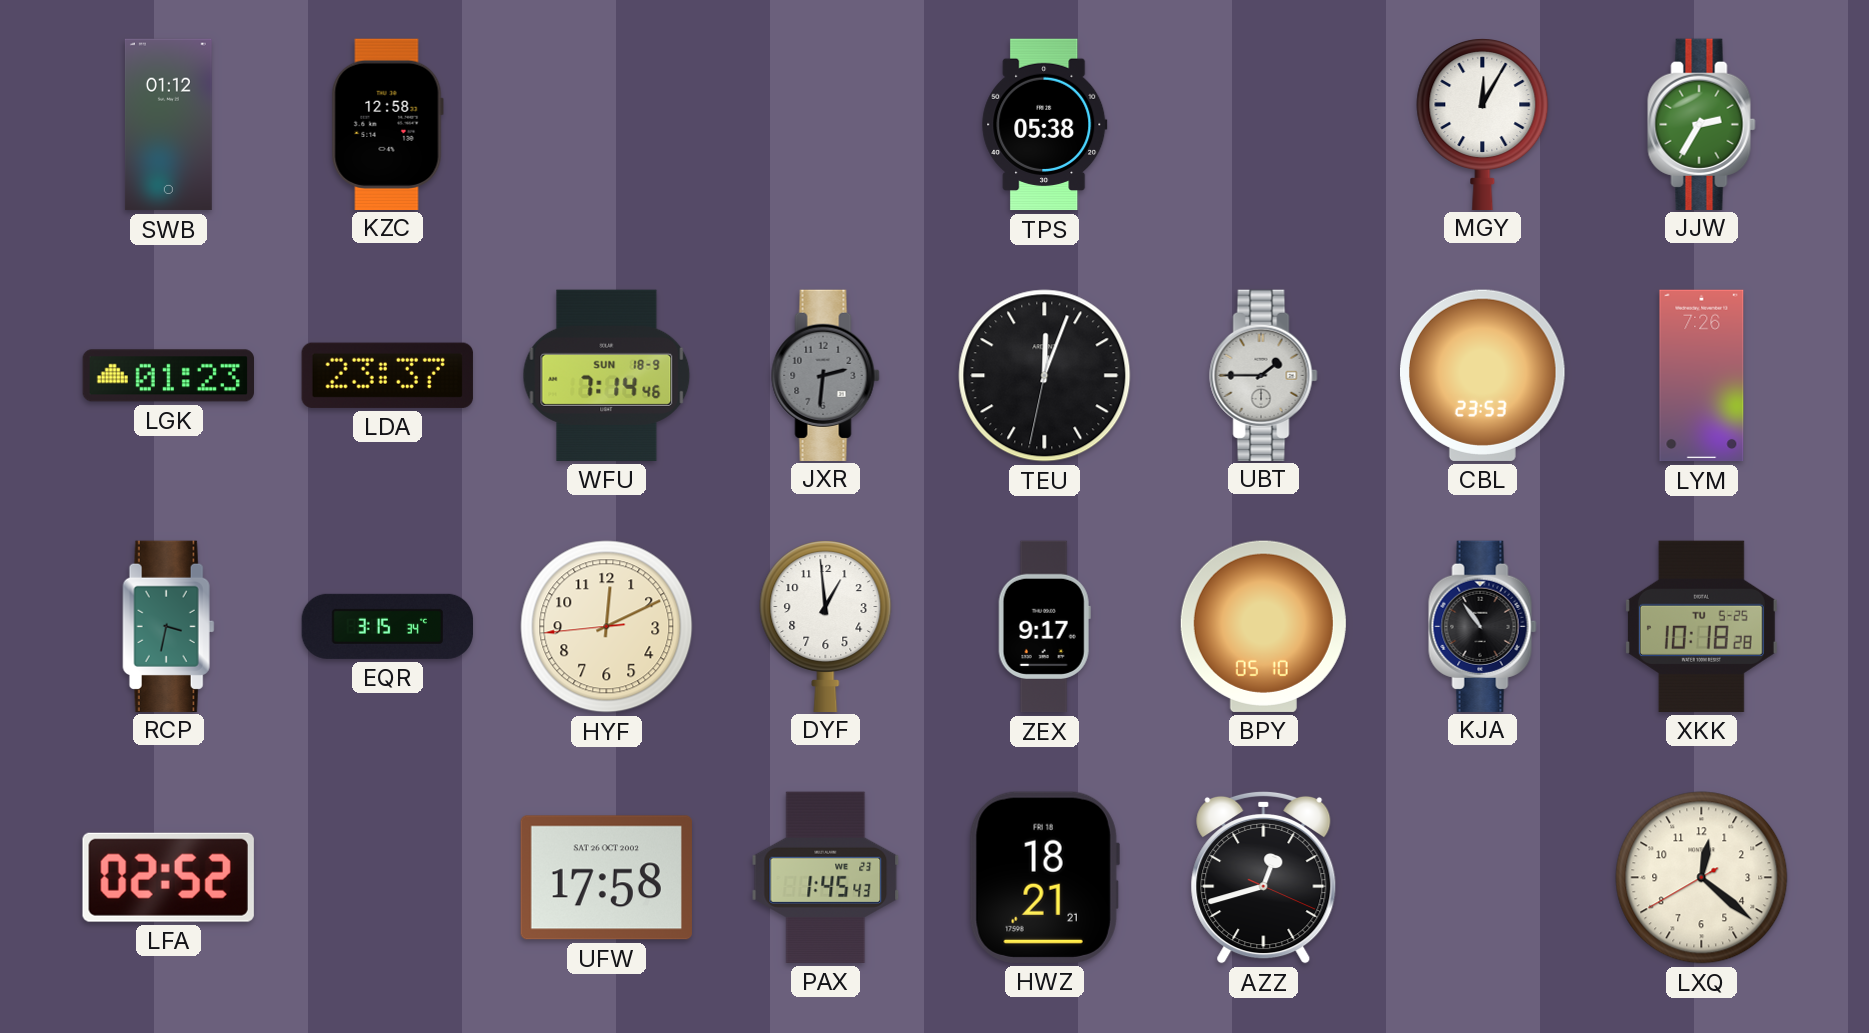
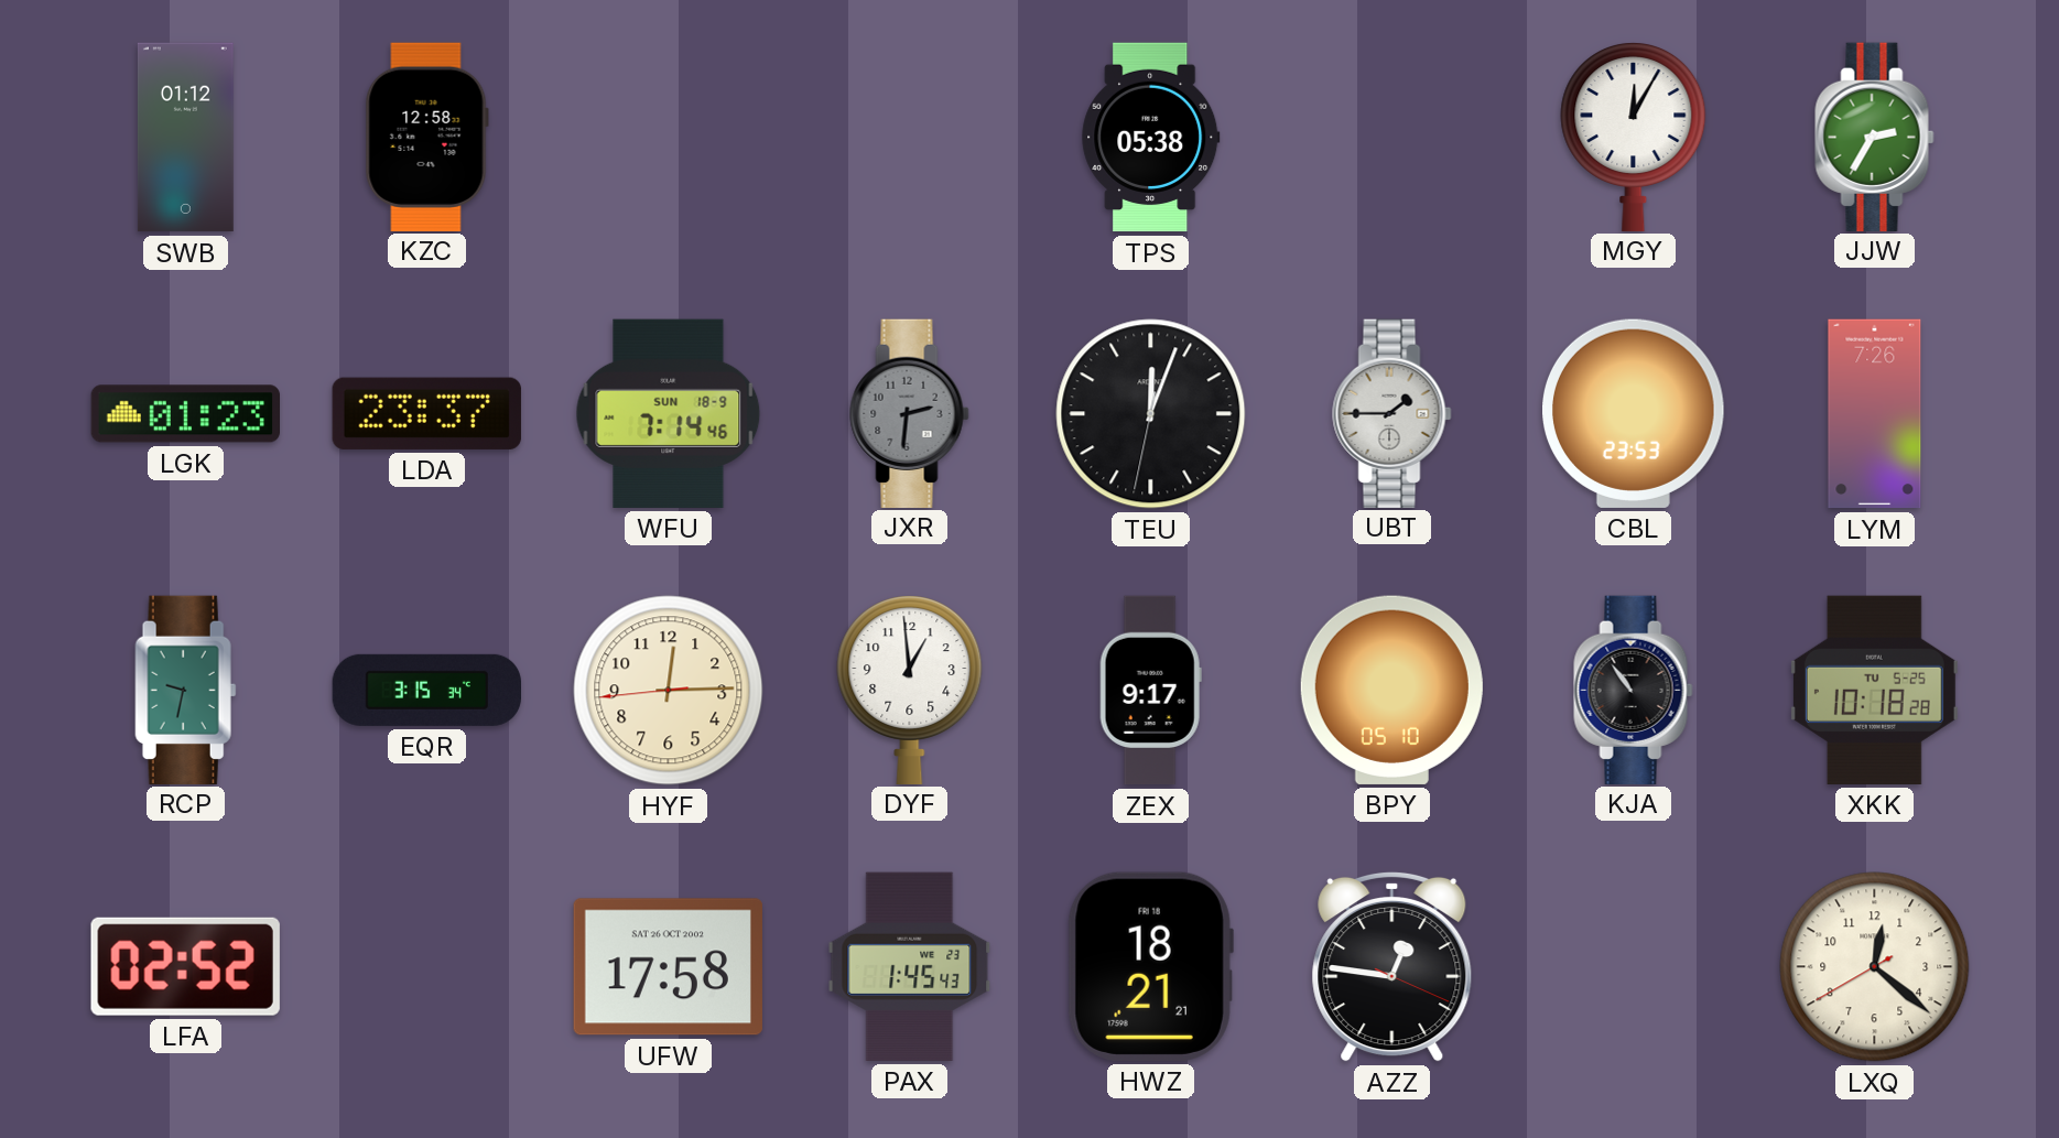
RCP: 3:32 -> 9:32 (186, 690)
HYF: 12:10 -> 12:14 (669, 691)
AZZ: 12:42 -> 12:46 (1392, 966)
